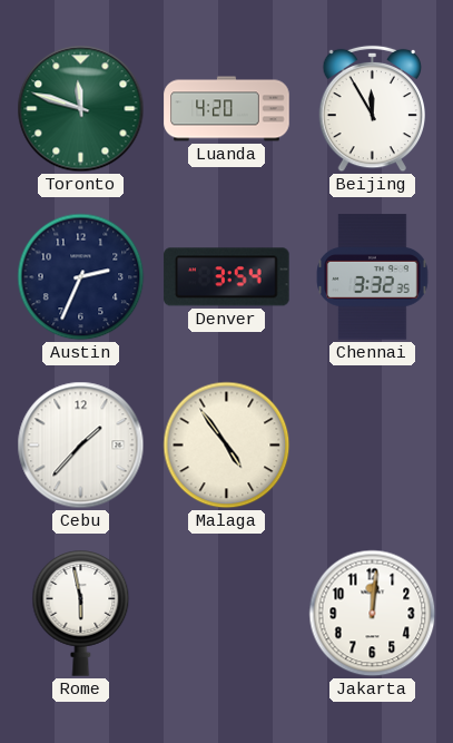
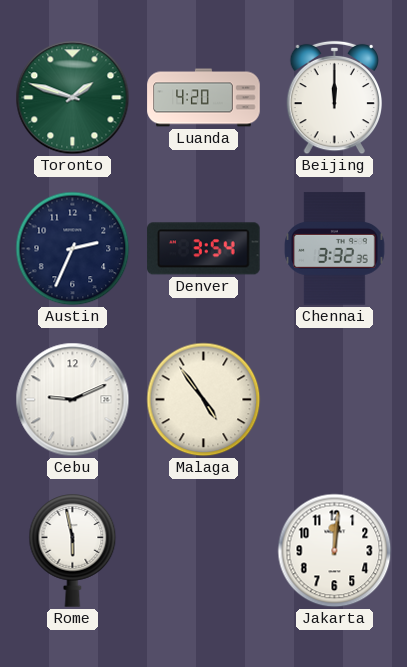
Toronto: 11:48 -> 1:48 (73, 98)
Beijing: 11:55 -> 12:00 (335, 98)
Cebu: 1:37 -> 9:11 (73, 400)
